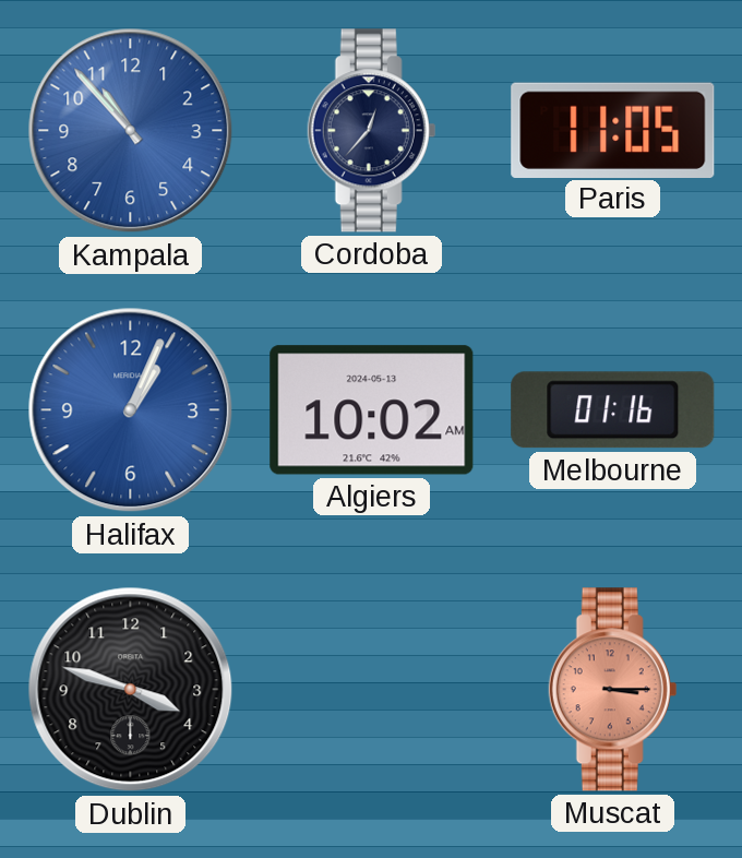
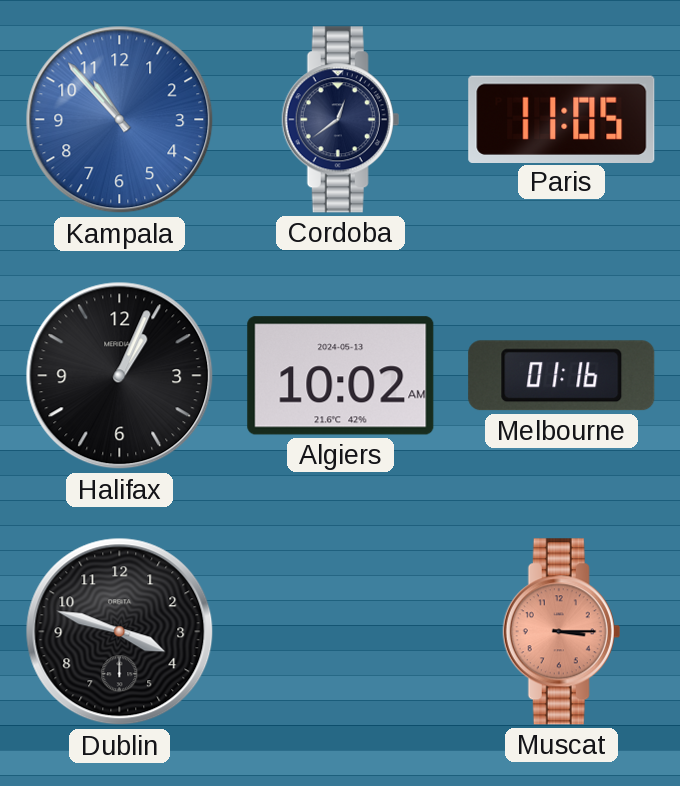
Cordoba: 12:37 -> 12:39 (341, 120)
Halifax dial: blue -> black (120, 376)
